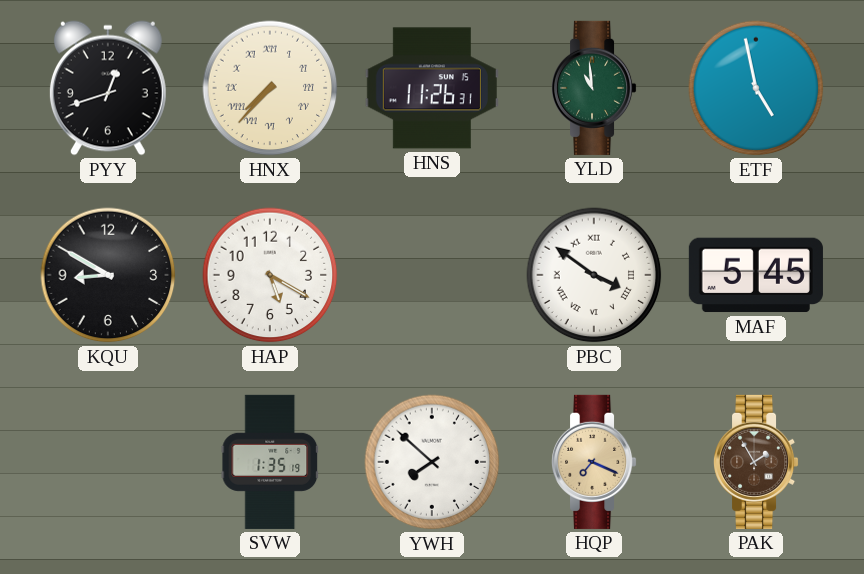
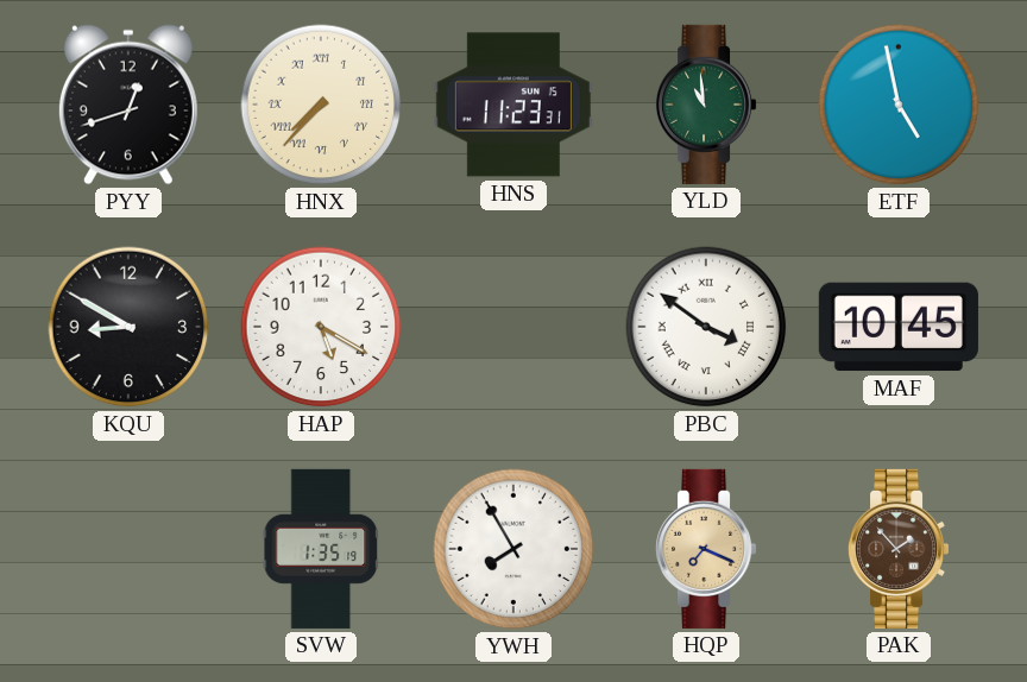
HNS: 11:26 -> 11:23 (513, 105)
MAF: 5:45 -> 10:45 (899, 327)
YWH: 7:52 -> 7:55 (513, 549)
PAK: 1:55 -> 1:53 (900, 549)
